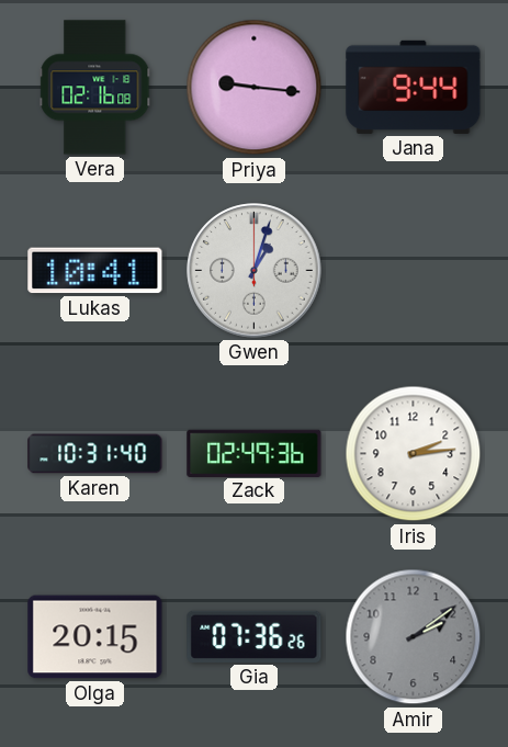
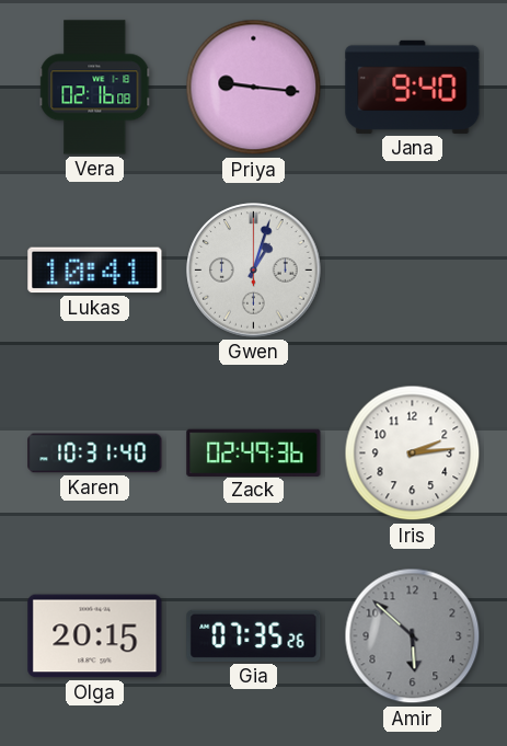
Jana: 9:44 -> 9:40 (413, 87)
Gia: 07:36 -> 07:35 (254, 635)
Amir: 2:09 -> 5:52 (413, 636)
